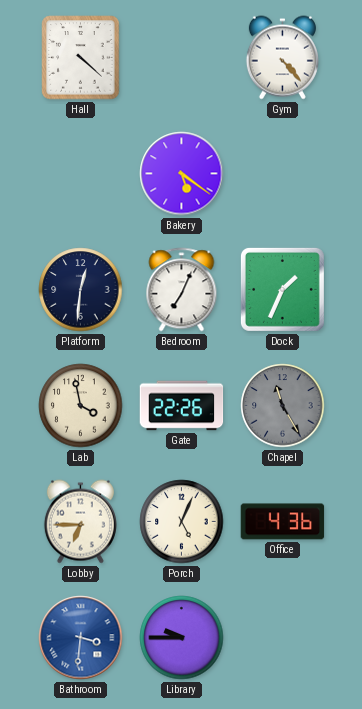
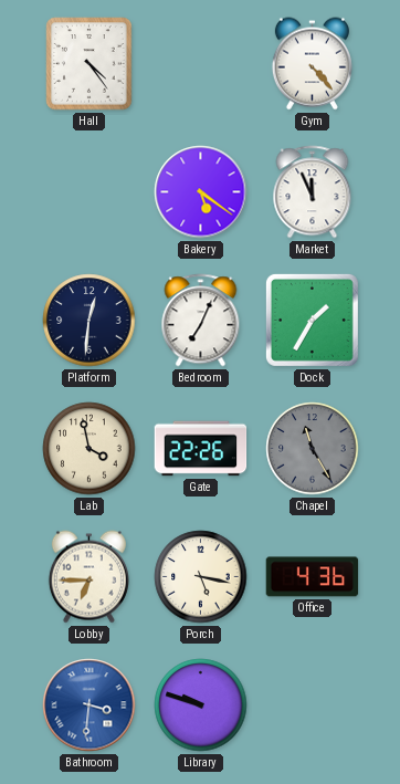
Hall: 4:22 -> 4:24 (90, 64)
Market: none -> 11:56 (313, 192)
Dock: 1:34 -> 1:35 (312, 320)
Porch: 5:04 -> 5:17 (201, 577)
Library: 9:45 -> 9:48 (201, 705)
